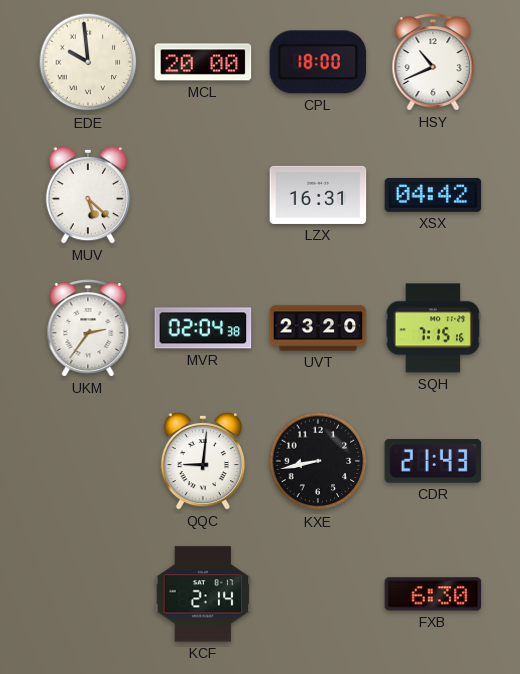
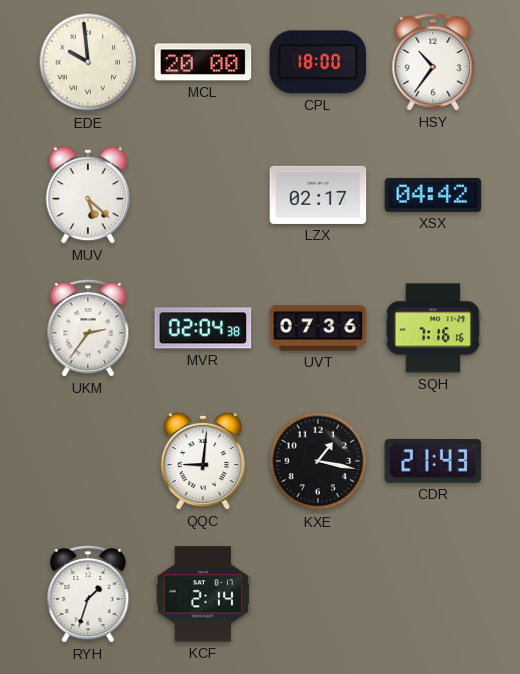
HSY: 10:41 -> 10:36 (433, 62)
LZX: 16:31 -> 02:17 (318, 195)
UVT: 23:20 -> 07:36 (318, 328)
SQH: 7:15 -> 7:16 (433, 328)
KXE: 8:43 -> 1:17 (318, 461)
RYH: none -> 1:33 (88, 594)
FXB: 6:30 -> none (433, 594)
